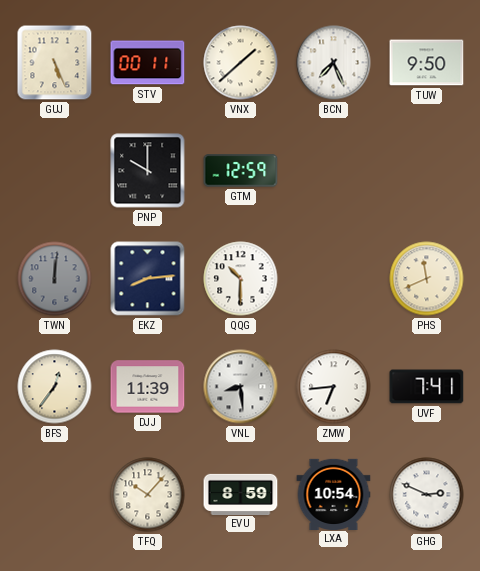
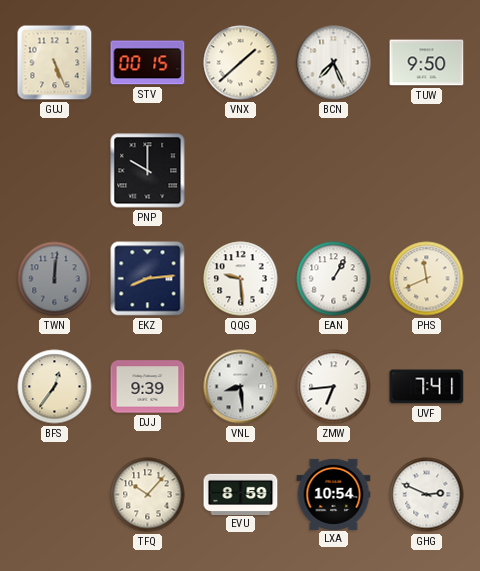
STV: 00:11 -> 00:15 (148, 63)
GTM: 12:59 -> none (241, 171)
QQG: 10:30 -> 9:29 (241, 279)
EAN: none -> 1:05 (334, 279)
DJJ: 11:39 -> 9:39 (148, 387)
